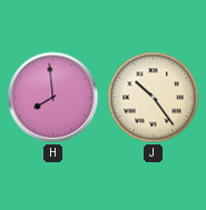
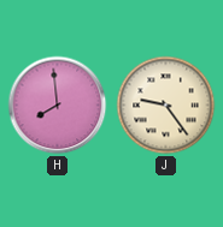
J: 10:24 -> 9:24 (166, 106)
